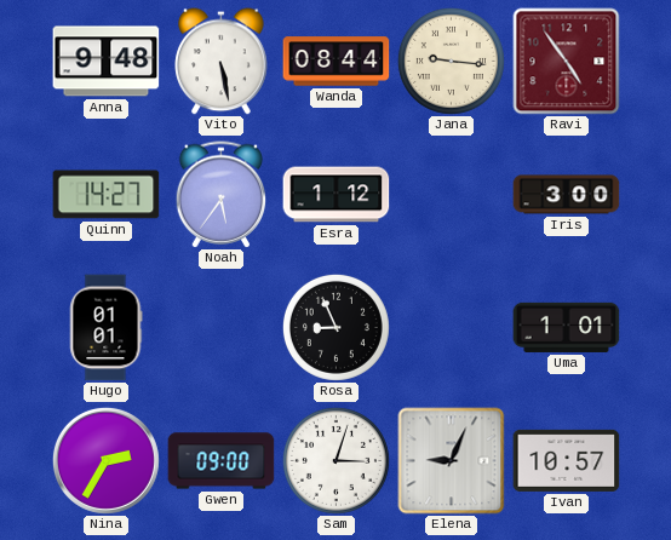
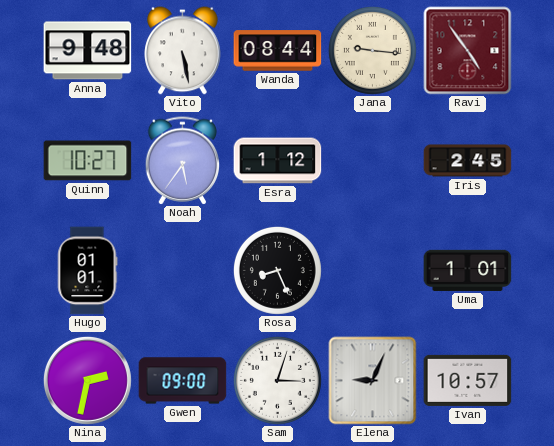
Quinn: 14:27 -> 10:27 (88, 161)
Iris: 3:00 -> 2:45 (468, 161)
Rosa: 8:56 -> 8:26 (277, 270)
Nina: 2:35 -> 2:32 (87, 380)
